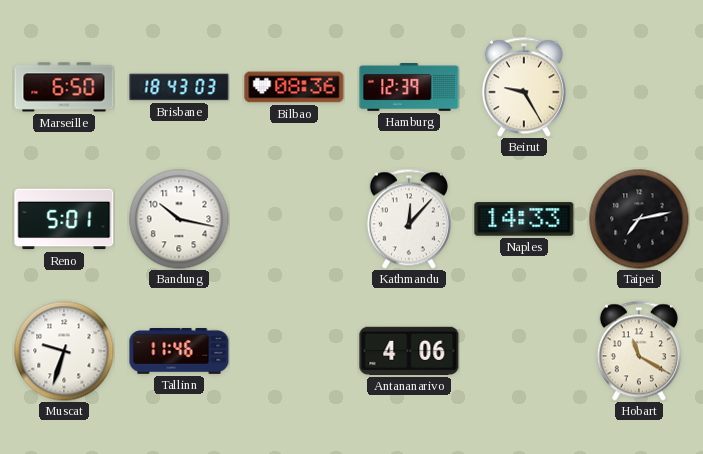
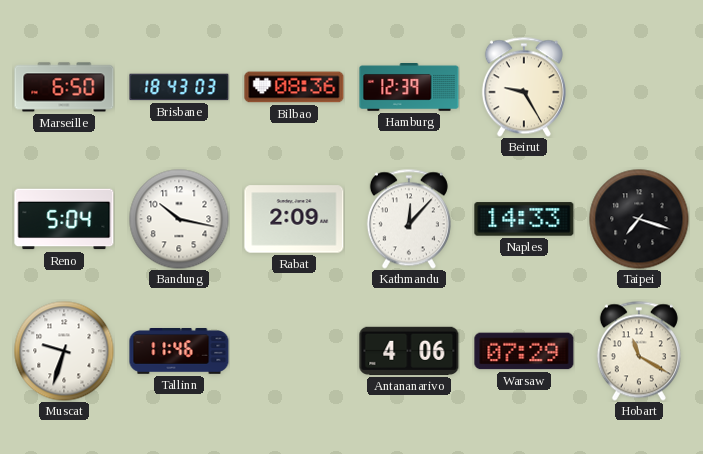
Reno: 5:01 -> 5:04 (64, 219)
Rabat: none -> 2:09 (294, 219)
Taipei: 7:13 -> 7:18 (639, 219)
Warsaw: none -> 07:29 (524, 351)
